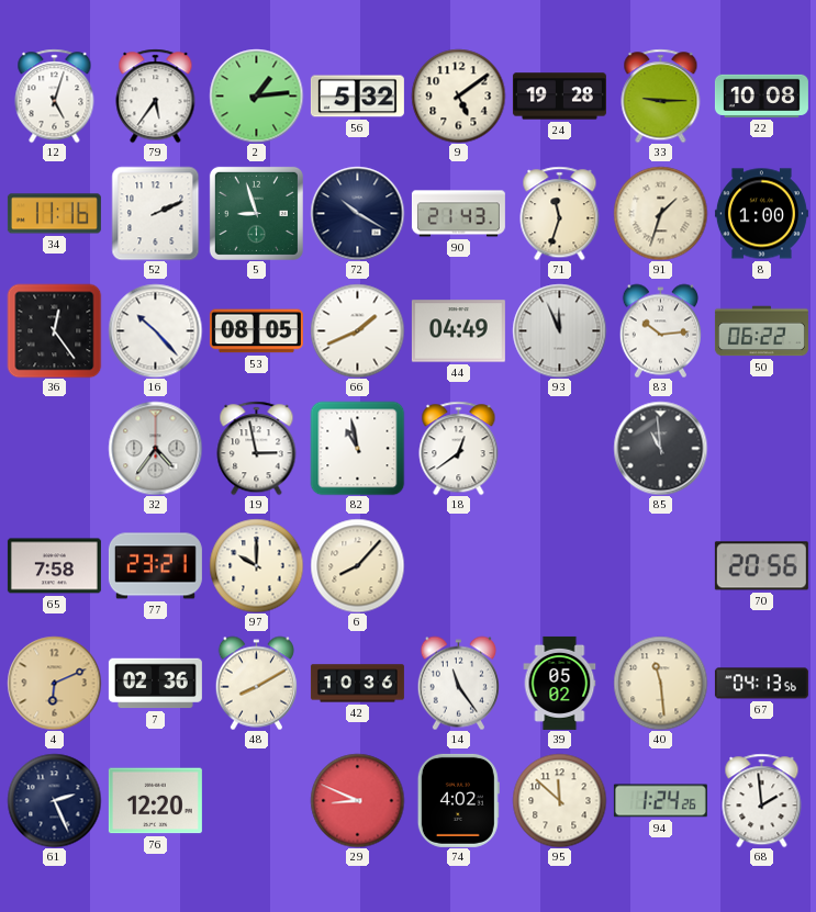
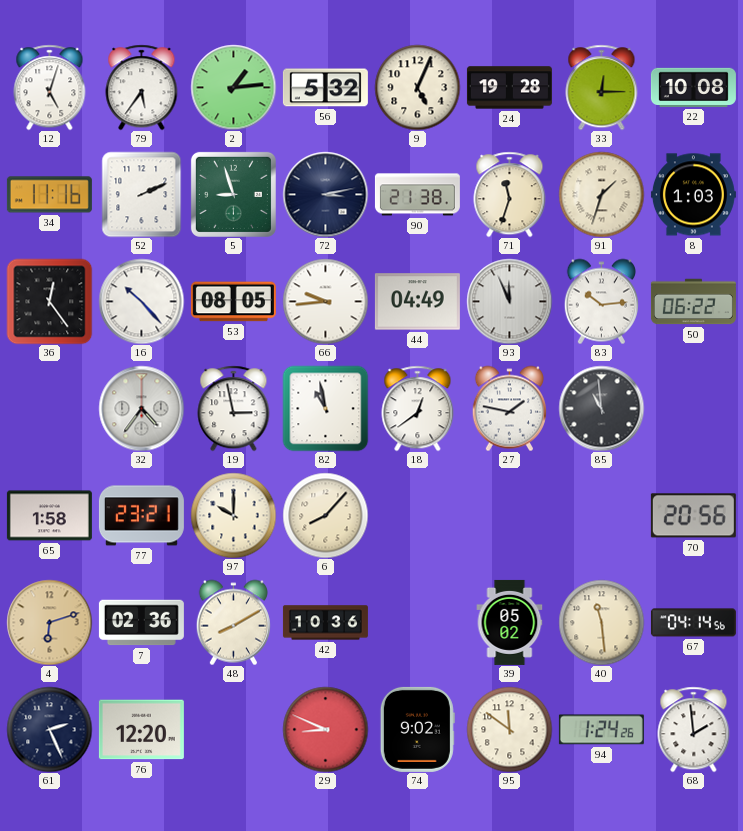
9: 5:09 -> 5:04 (417, 87)
33: 9:15 -> 12:15 (602, 87)
72: 10:20 -> 3:13 (325, 194)
90: 21:43 -> 21:38 (417, 195)
8: 1:00 -> 1:03 (693, 195)
66: 1:41 -> 9:44 (325, 301)
27: none -> 1:47 (509, 408)
65: 7:58 -> 1:58 (49, 516)
4: 6:11 -> 6:12 (49, 622)
14: 11:24 -> none (458, 683)
67: 04:13 -> 04:14 (693, 623)
74: 4:02 -> 9:02 (417, 729)
95: 11:52 -> 11:51 (509, 729)
